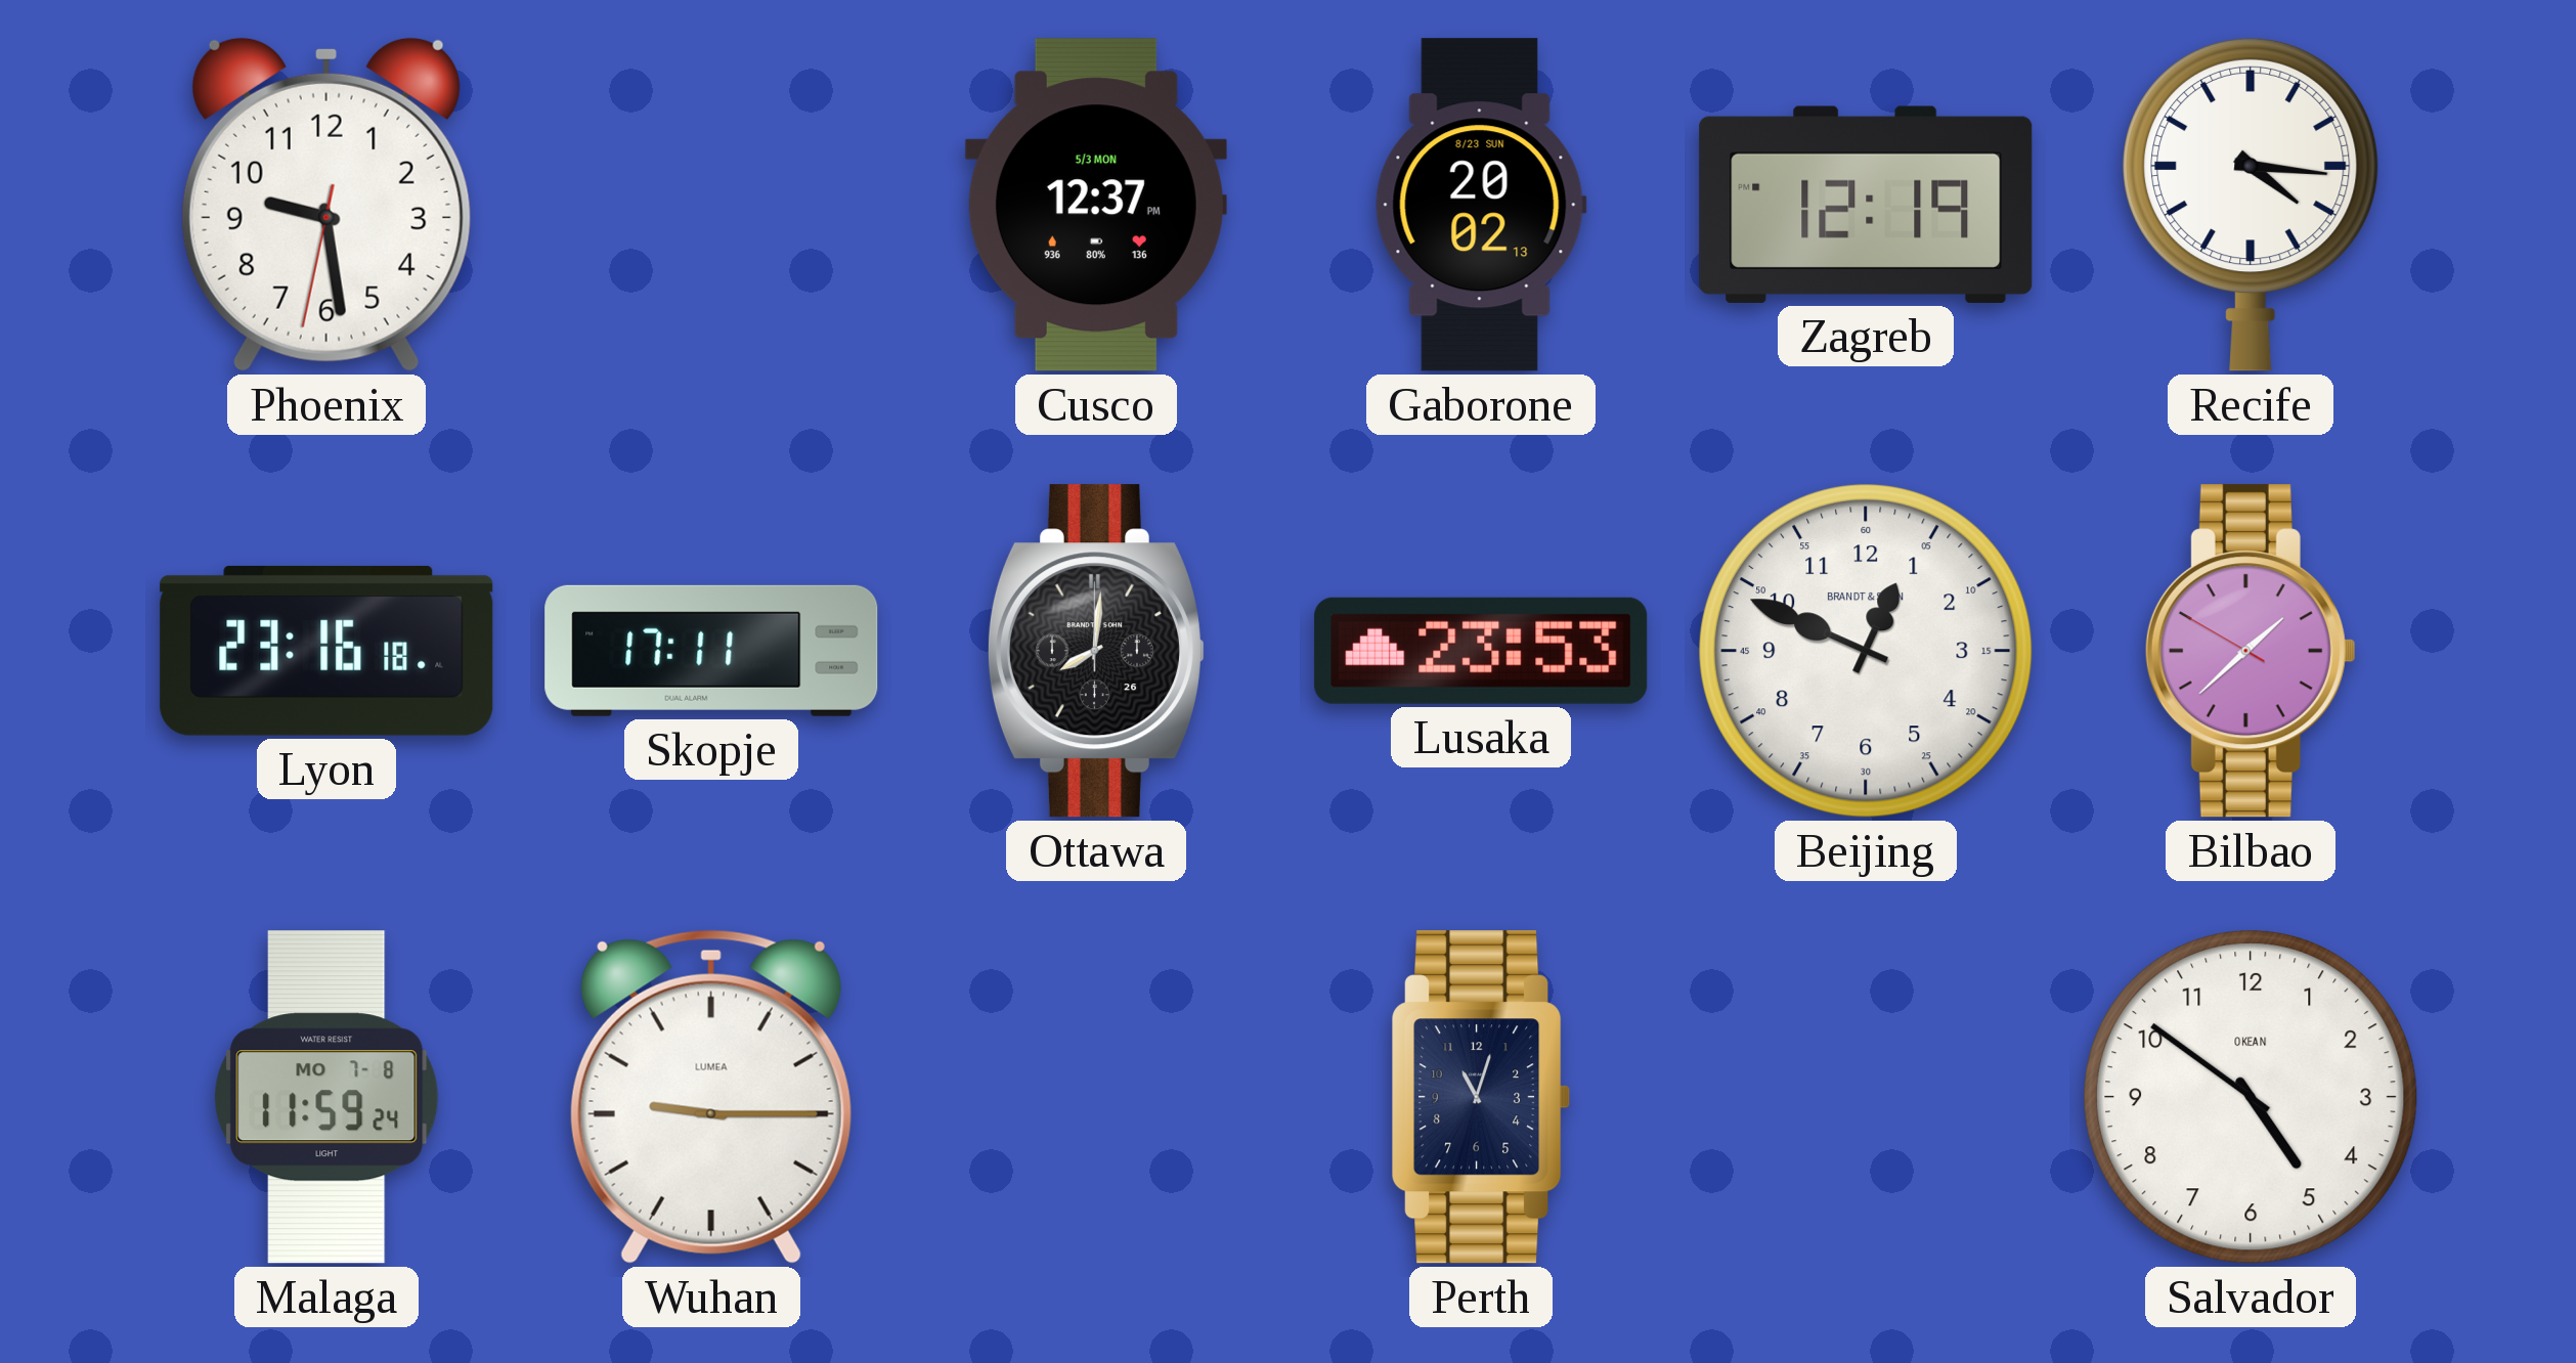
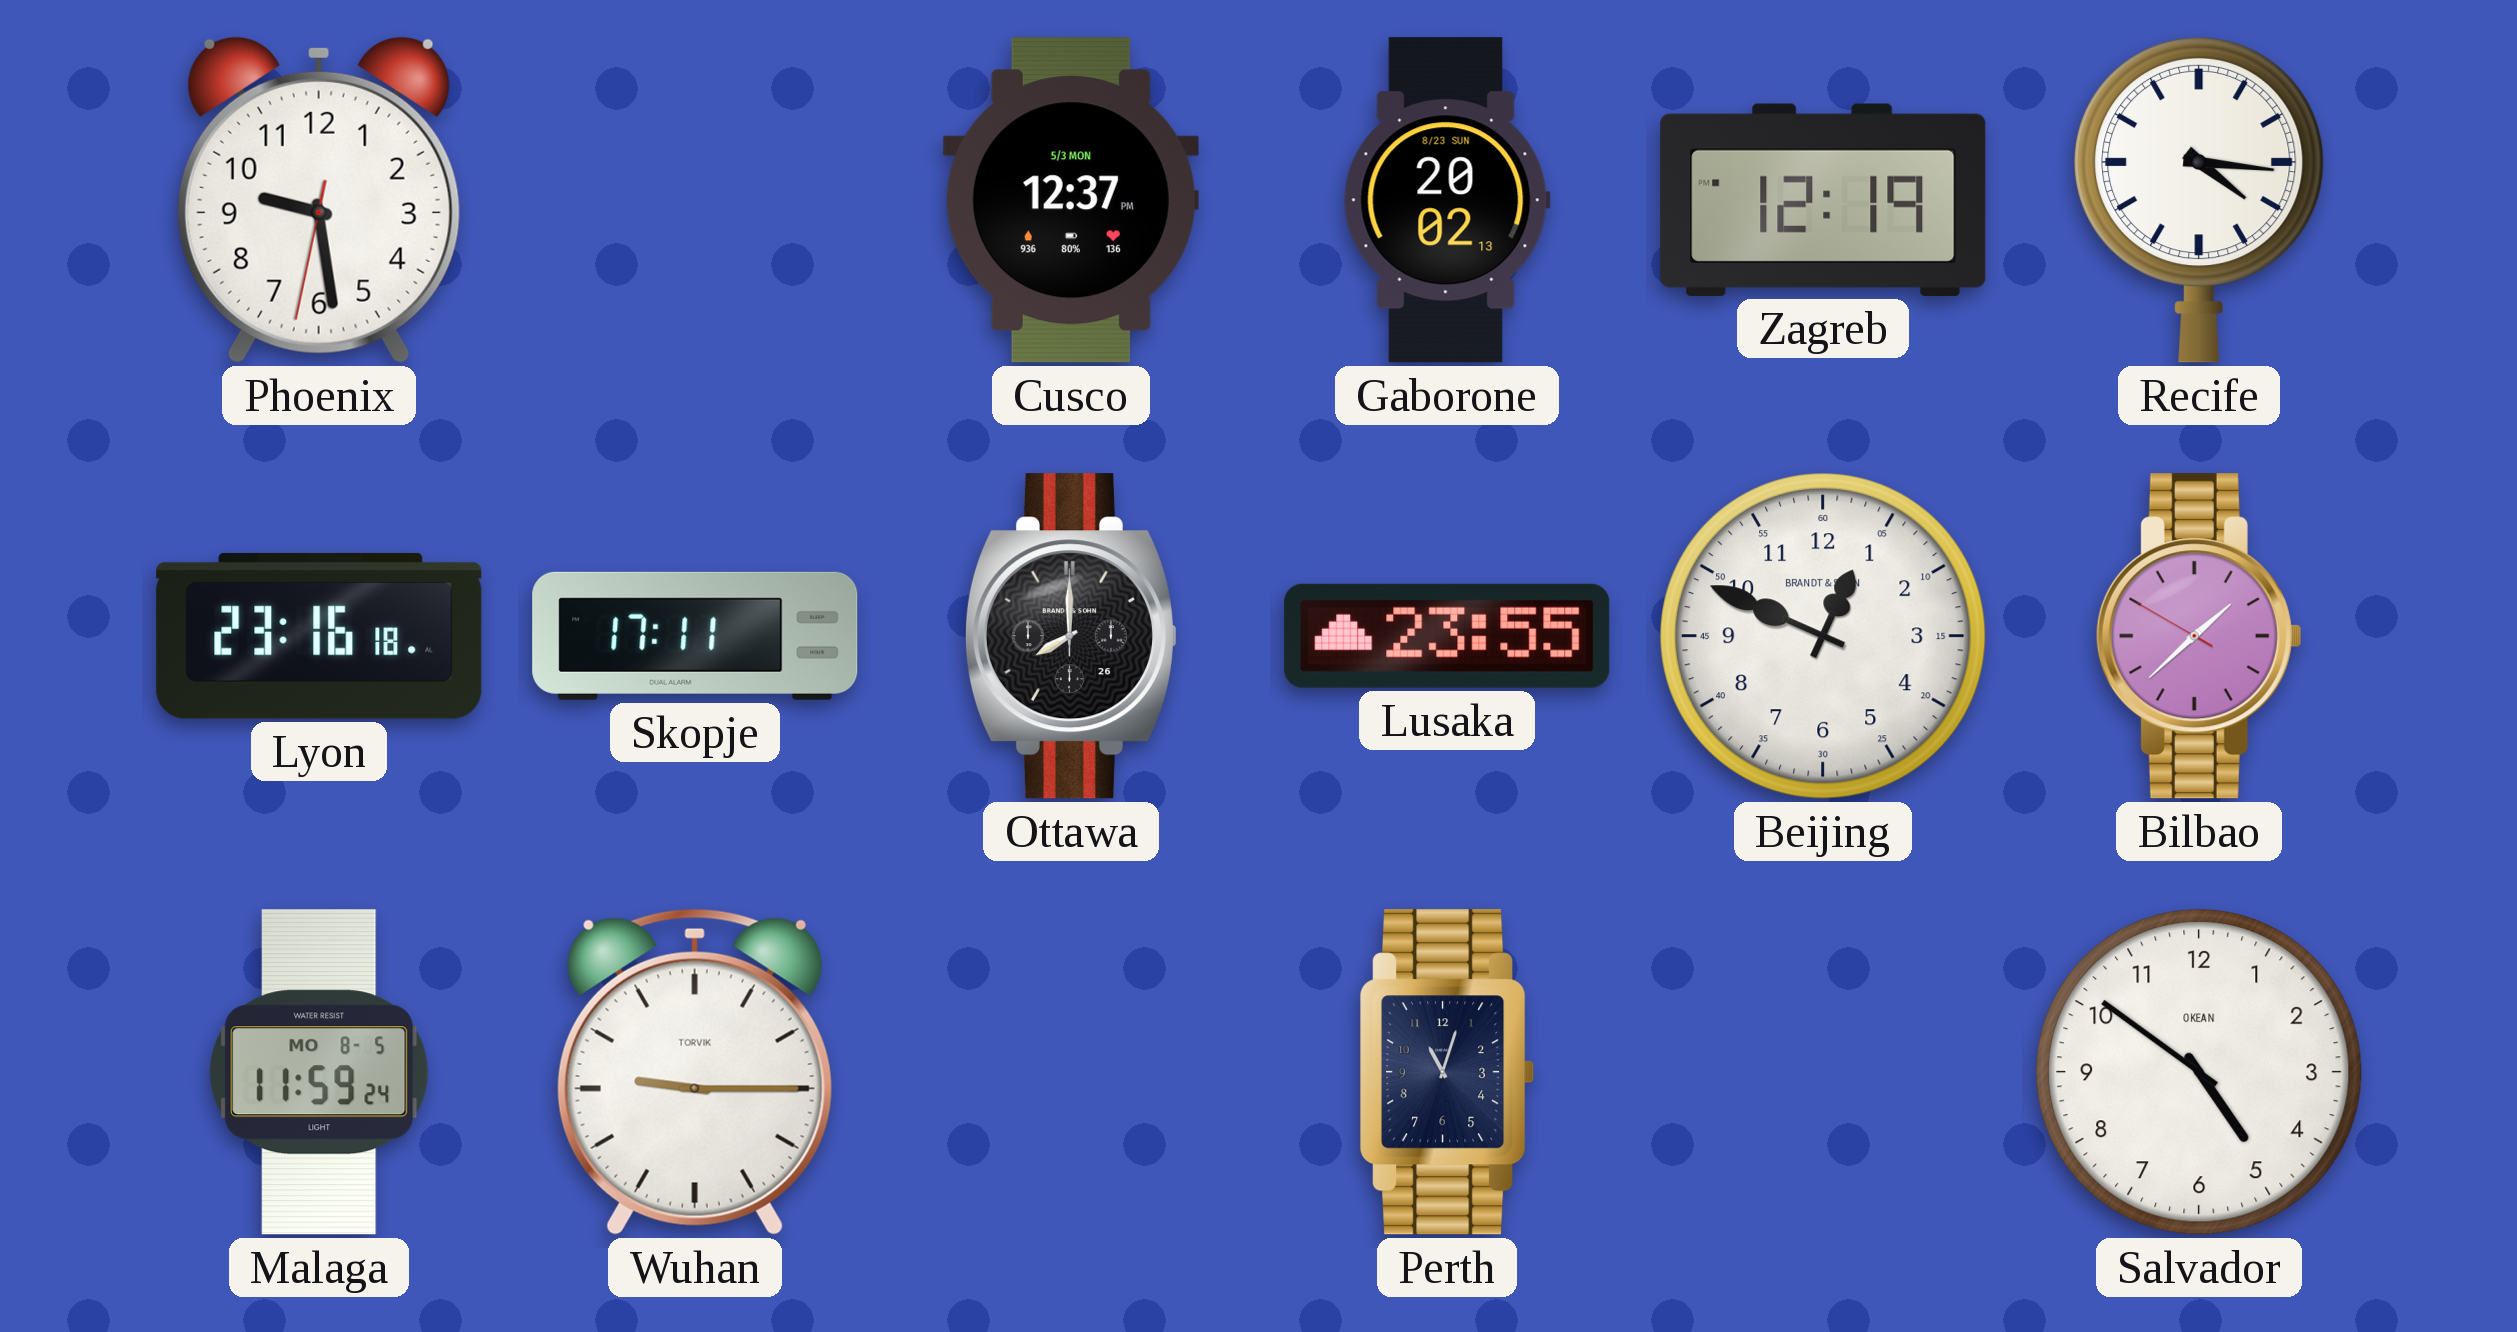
Ottawa: 8:01 -> 8:00 (1071, 636)
Lusaka: 23:53 -> 23:55 (1447, 636)
Malaga date: MO 7-8 -> MO 8-5 (319, 1072)
Wuhan brand: LUMEA -> TORVIK (695, 1072)
